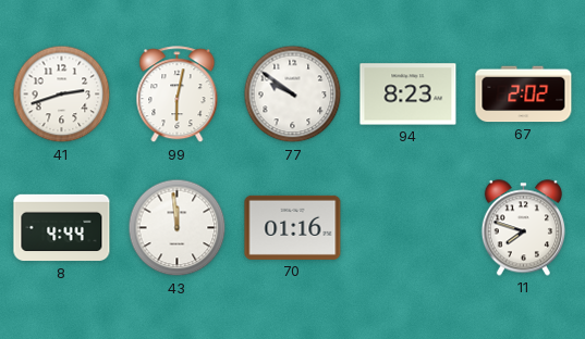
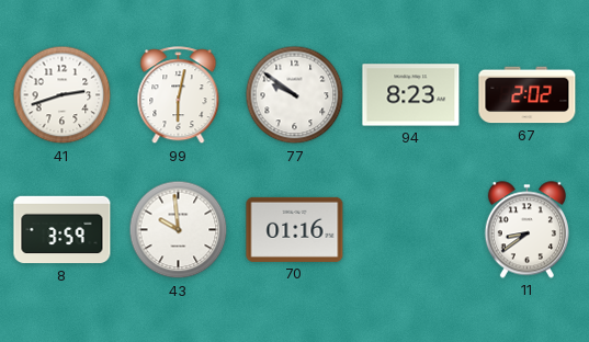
8: 4:44 -> 3:59 (63, 230)
43: 11:59 -> 9:59 (179, 230)
11: 7:48 -> 8:39 (526, 230)
